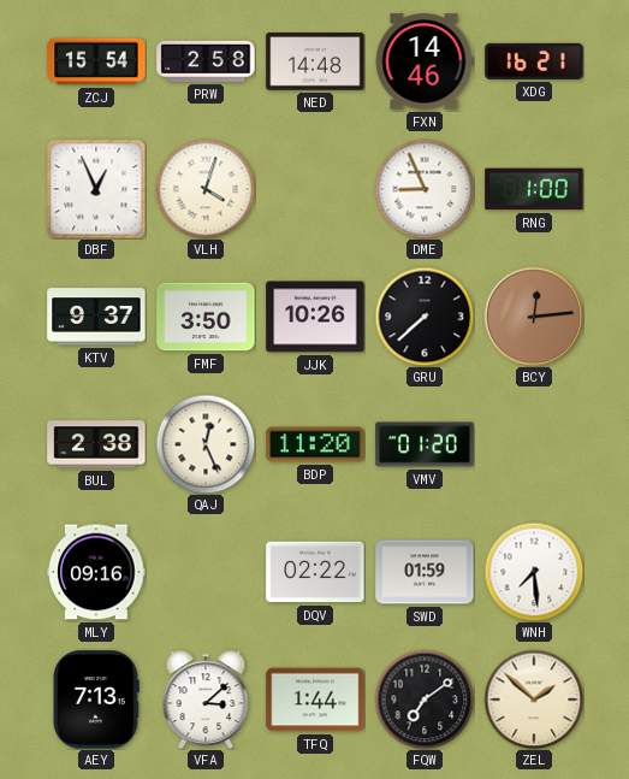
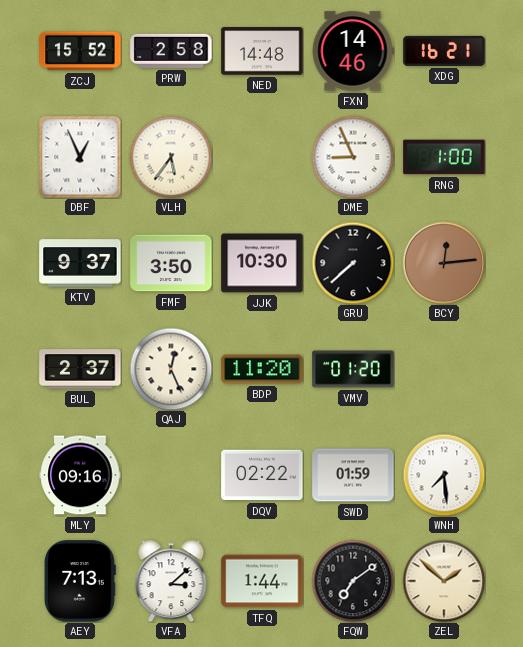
ZCJ: 15:54 -> 15:52 (80, 51)
VLH: 4:03 -> 5:36 (171, 157)
JJK: 10:26 -> 10:30 (262, 263)
BUL: 2:38 -> 2:37 (80, 369)
